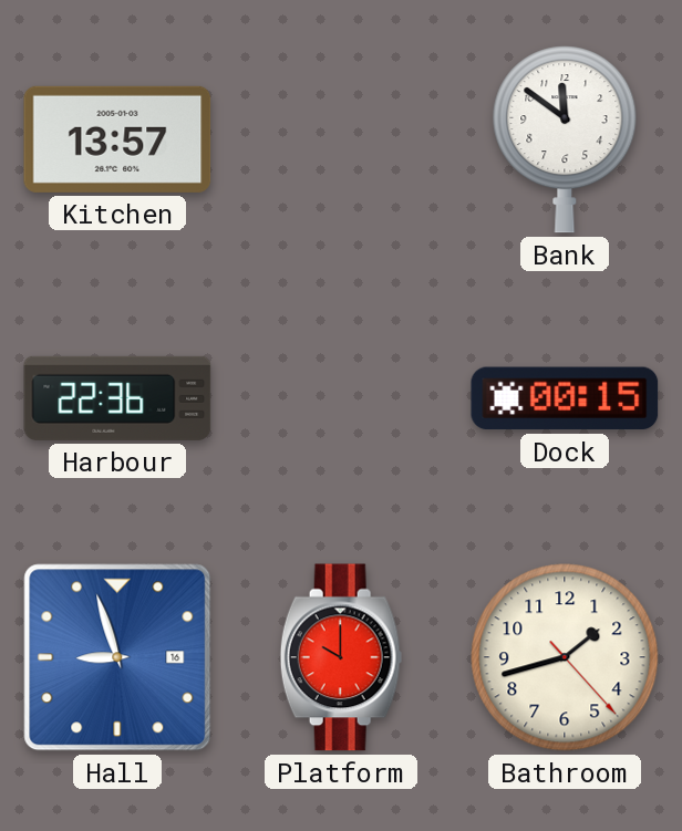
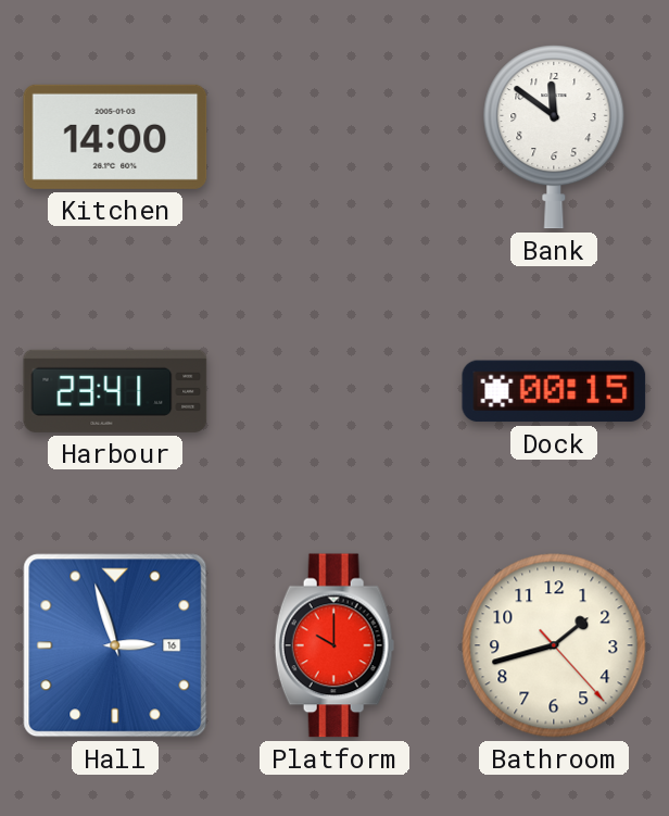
Kitchen: 13:57 -> 14:00 (115, 137)
Harbour: 22:36 -> 23:41 (115, 391)
Hall: 8:57 -> 2:57 (115, 645)
